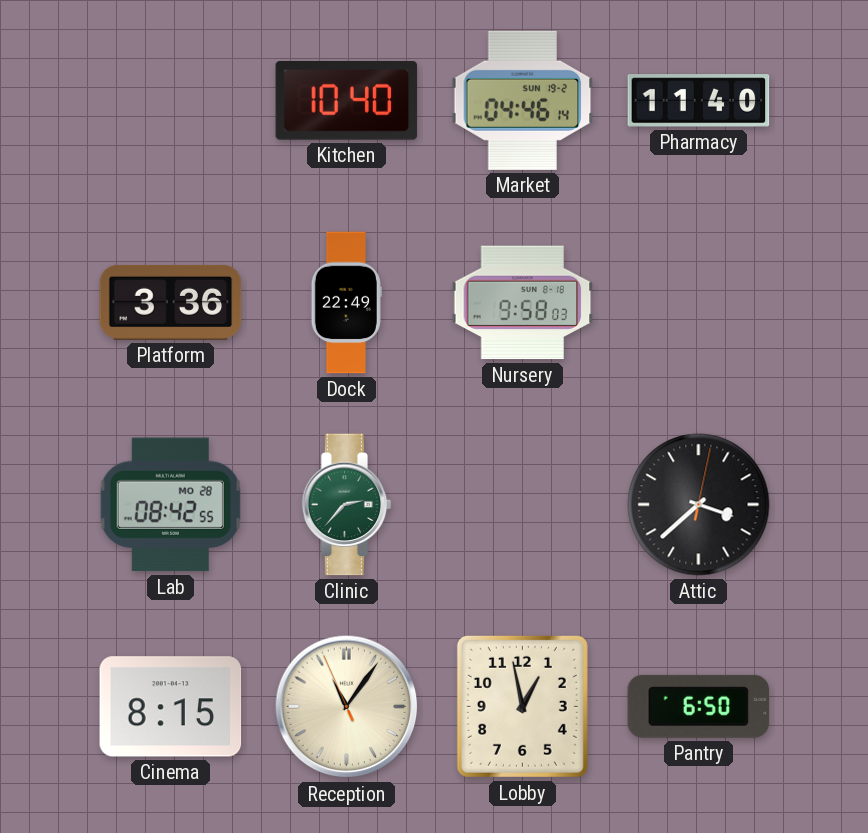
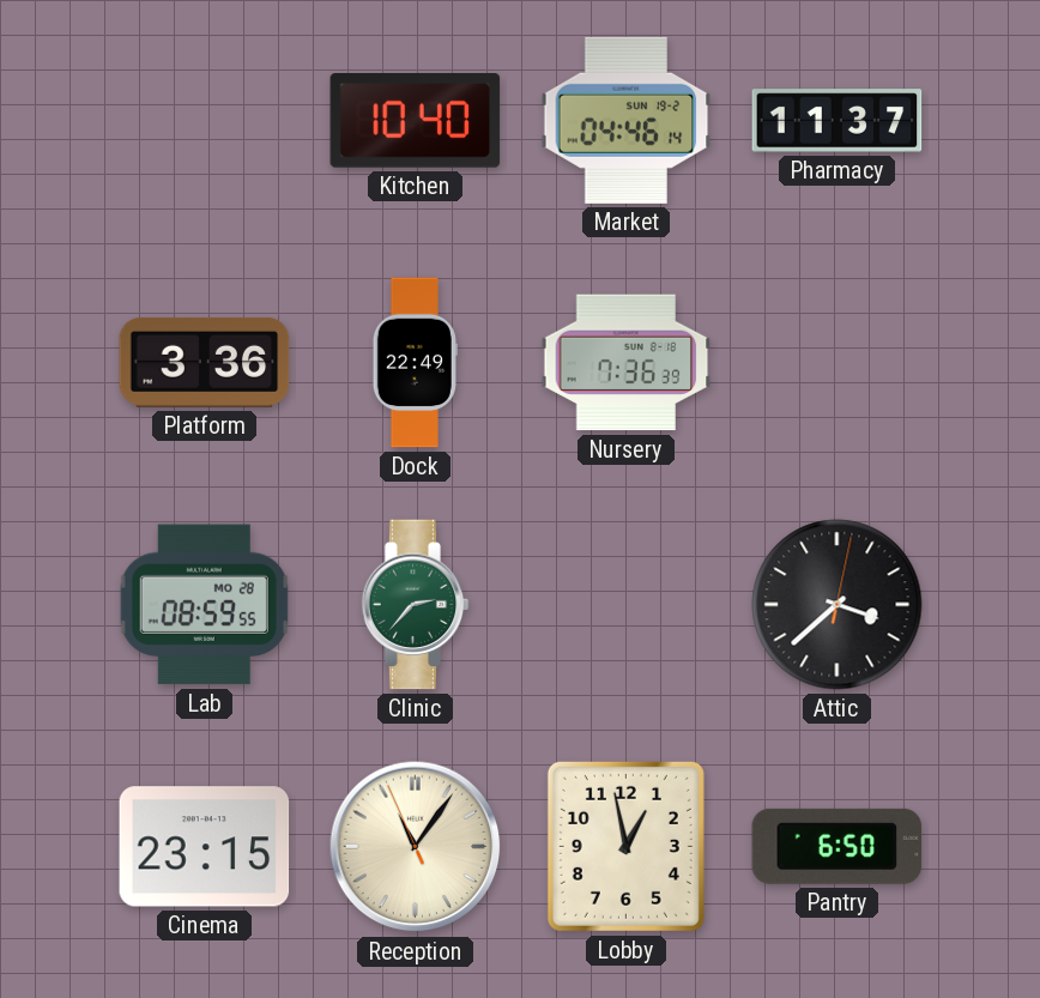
Pharmacy: 11:40 -> 11:37 (838, 121)
Nursery: 9:58 -> 7:36 (627, 363)
Lab: 08:42 -> 08:59 (204, 605)
Cinema: 8:15 -> 23:15 (205, 847)
